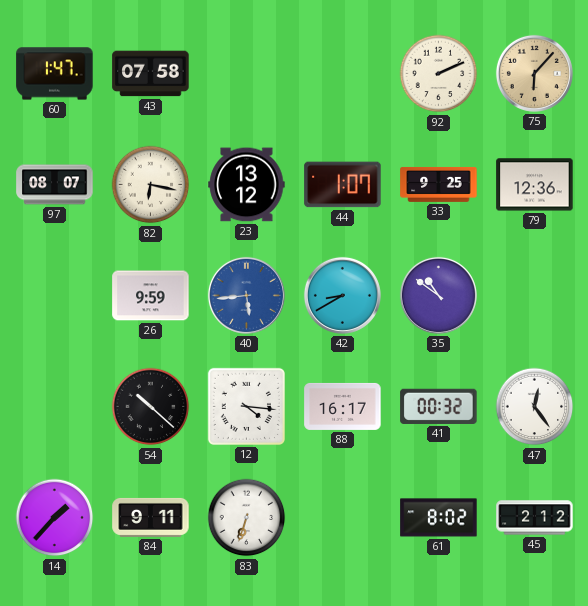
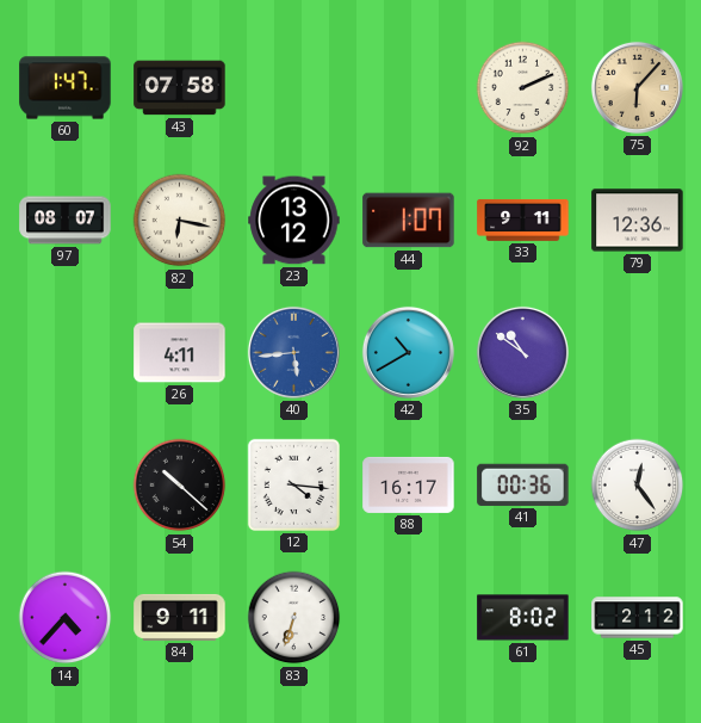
33: 9:25 -> 9:11 (523, 220)
26: 9:59 -> 4:11 (180, 353)
42: 8:40 -> 10:40 (408, 352)
41: 00:32 -> 00:36 (523, 484)
14: 1:37 -> 4:37 (66, 618)
